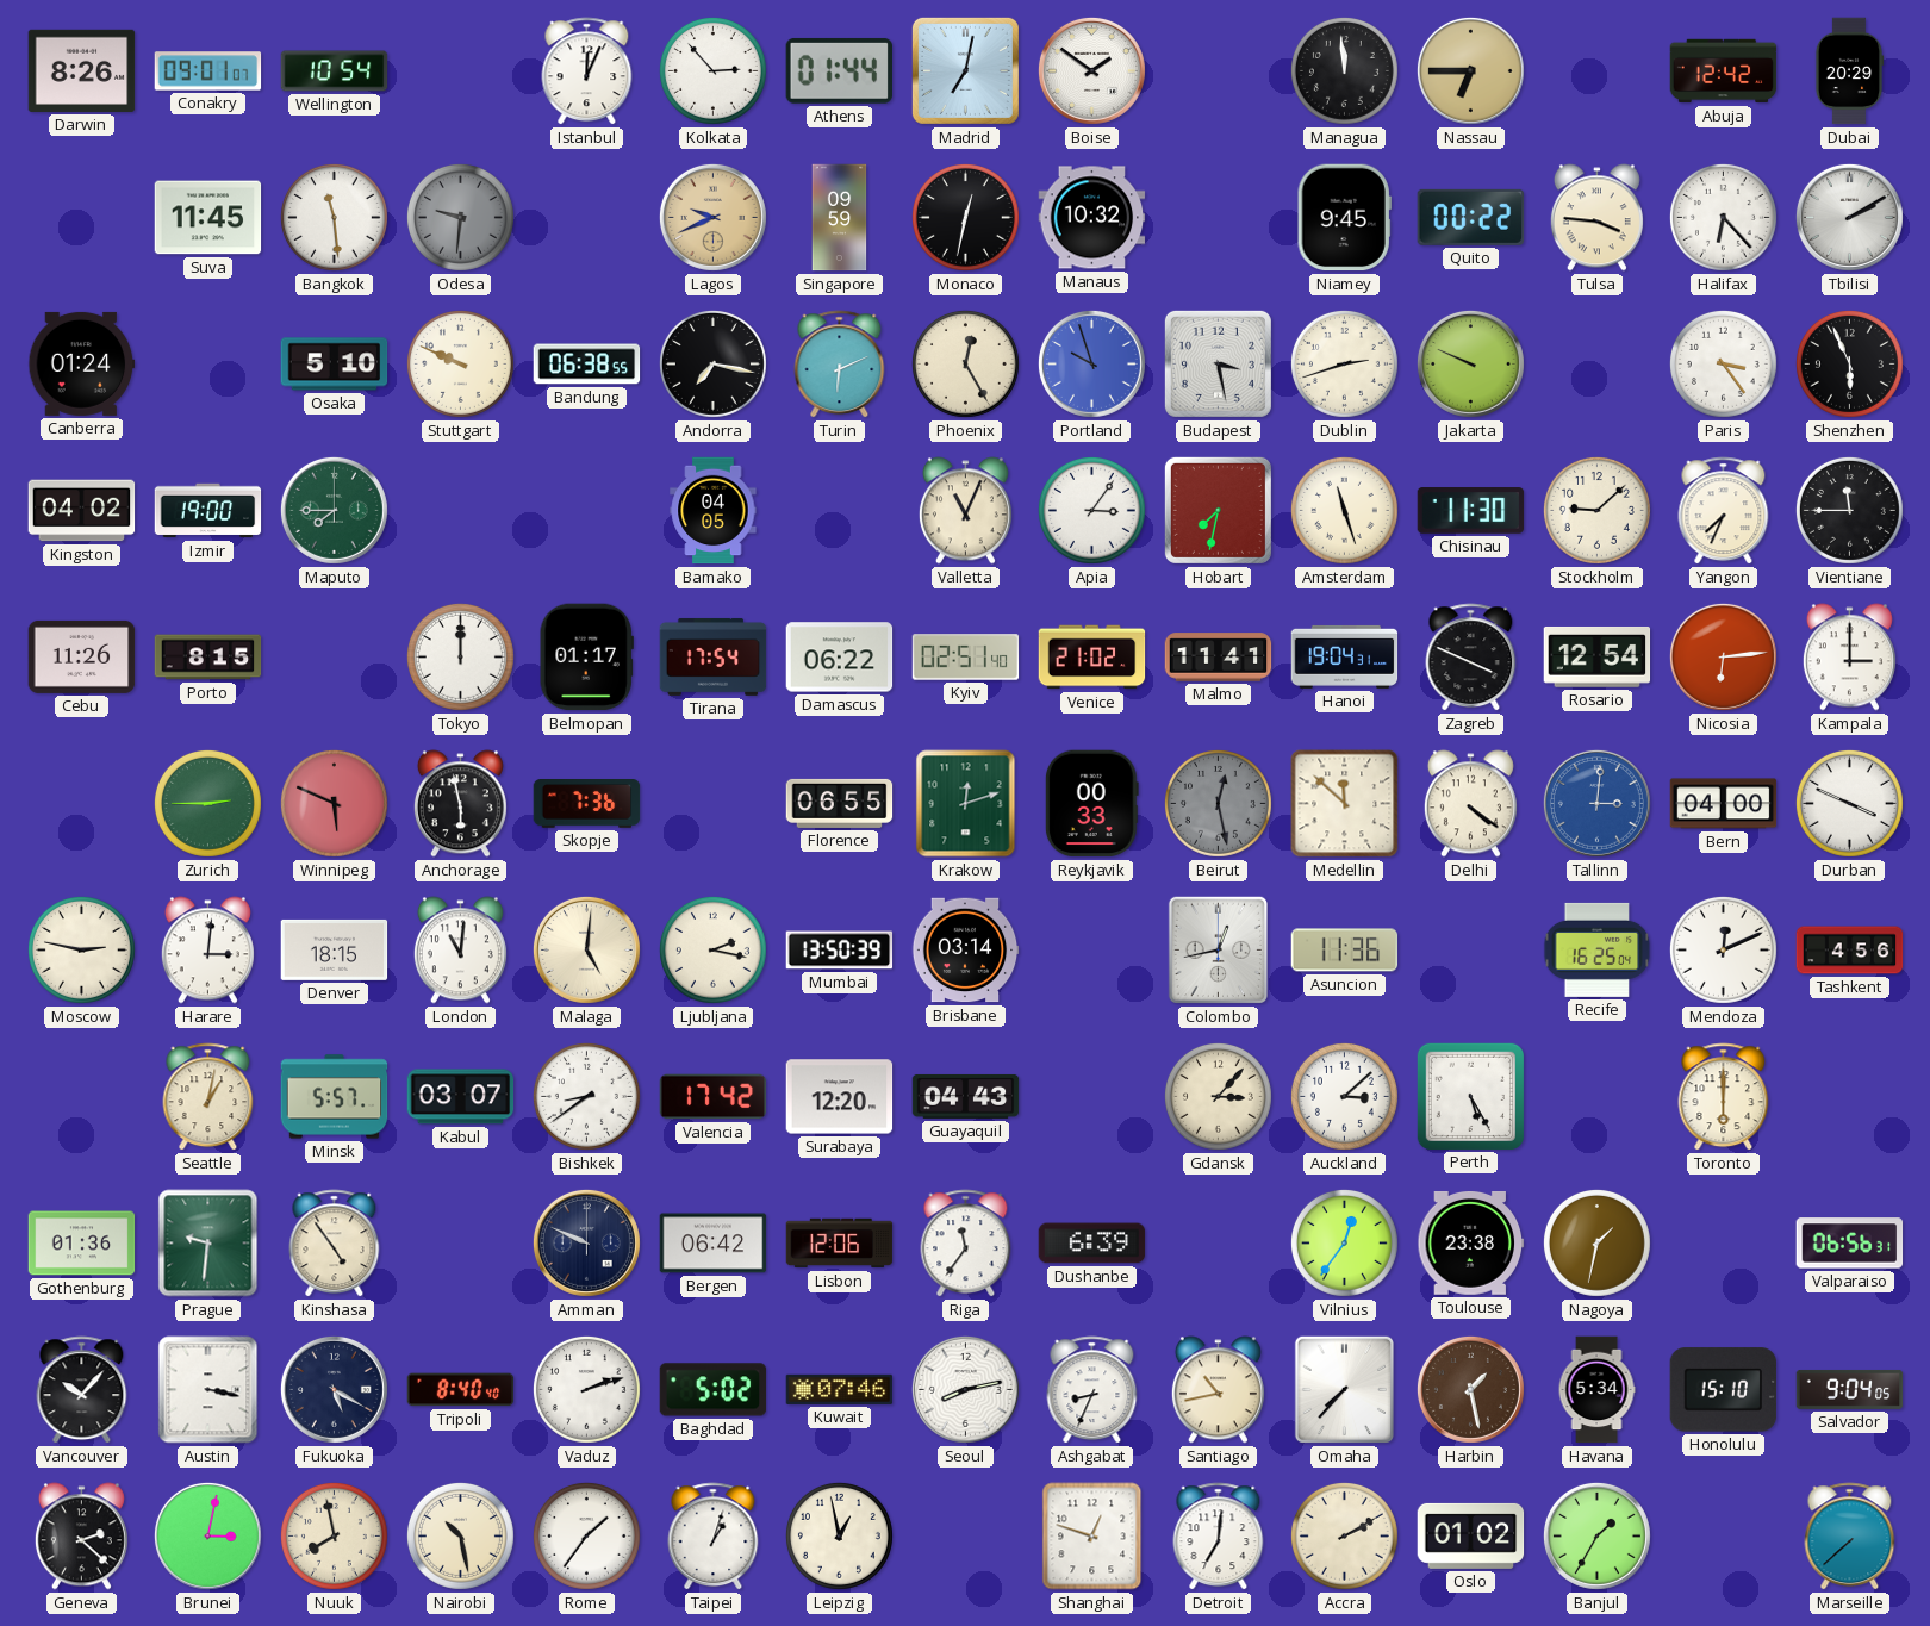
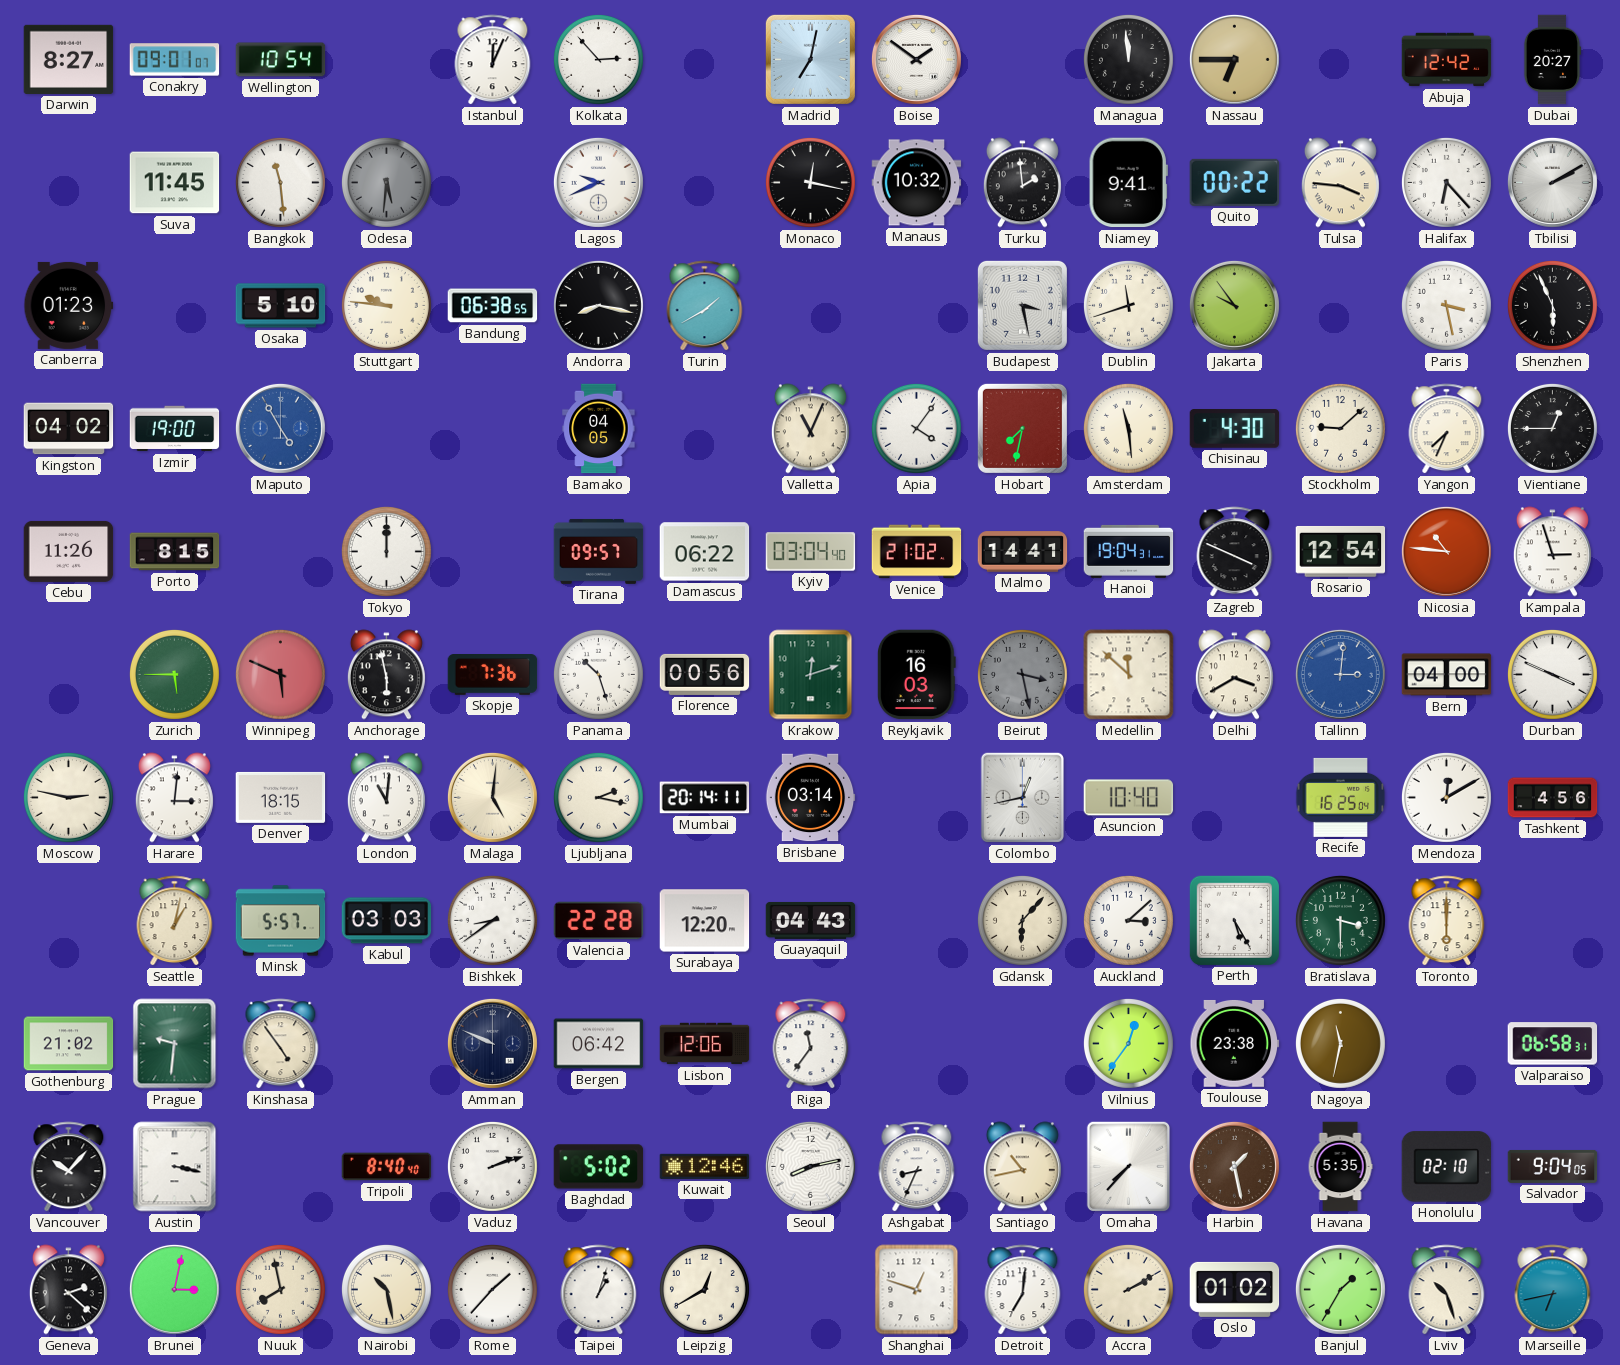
Darwin: 8:26 -> 8:27 (69, 59)
Athens: 01:44 -> none (839, 70)
Dubai: 20:29 -> 20:27 (1552, 60)
Odesa: 9:31 -> 5:31 (386, 182)
Lagos dial: champagne -> white (598, 182)
Singapore: 09:59 -> none (840, 218)
Monaco: 12:32 -> 12:17 (810, 182)
Turku: none -> 1:59 (1022, 183)
Niamey: 9:45 -> 9:41 (1128, 183)
Canberra: 01:24 -> 01:23 (69, 305)
Stuttgart: 9:49 -> 9:46 (386, 305)
Andorra: 7:17 -> 8:17 (598, 305)
Turin: 6:11 -> 1:40 (705, 306)
Phoenix: 12:25 -> none (965, 363)
Portland: 9:57 -> none (1091, 363)
Dublin: 2:42 -> 11:42 (1128, 305)
Jakarta: 9:49 -> 9:54 (1234, 305)
Paris: 3:24 -> 3:28 (1446, 305)
Maputo: 7:45 -> 4:55 (280, 428)
Maputo dial: green -> blue (280, 428)
Apia: 3:06 -> 4:06 (916, 428)
Amsterdam: 11:27 -> 11:29 (1128, 428)
Chisinau: 11:30 -> 4:30 (1235, 429)
Vientiane: 11:45 -> 12:45 (1552, 428)
Belmopan: 01:17 -> none (586, 658)
Tirana: 17:54 -> 09:57 (599, 552)
Kyiv: 02:51 -> 03:04 (811, 552)
Malmo: 11:41 -> 14:41 (1023, 552)
Nicosia: 6:14 -> 10:46 (1446, 551)
Kampala: 3:00 -> 2:57 (1552, 552)
Zurich: 2:45 -> 5:45 (174, 674)
Panama: none -> 10:27 (598, 674)
Florence: 06:55 -> 00:56 (705, 674)
Reykjavik: 00:33 -> 16:03 (916, 675)
Beirut: 12:28 -> 3:28 (1022, 674)
Delhi: 4:21 -> 3:40 (1234, 675)
Mumbai: 13:50 -> 20:14 (705, 798)
Asuncion: 11:36 -> 10:40 (1129, 798)
Mendoza: 12:11 -> 12:10 (1446, 797)
Kabul: 03:07 -> 03:03 (387, 921)
Valencia: 17:42 -> 22:28 (599, 921)
Gdansk: 3:07 -> 6:07 (1022, 920)
Bratislava: none -> 3:30 (1340, 920)
Gothenburg: 01:36 -> 21:02 (69, 1044)
Dushanbe: 6:39 -> none (1092, 1244)
Nagoya: 1:32 -> 11:32 (1340, 1043)
Valparaiso: 06:56 -> 06:58 (1553, 1044)
Fukuoka: 5:20 -> none (334, 1389)
Kuwait: 07:46 -> 12:46 (705, 1166)
Havana: 5:34 -> 5:35 (1340, 1167)
Honolulu: 15:10 -> 02:10 (1447, 1167)
Rome: 1:36 -> 1:37 (492, 1289)
Leipzig: 12:58 -> 12:40 (704, 1289)
Lviv: none -> 10:27 (1447, 1290)
Marseille: 7:38 -> 6:43 (1553, 1290)
